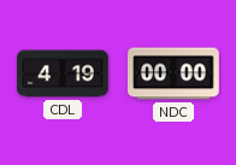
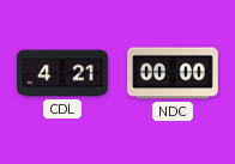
CDL: 4:19 -> 4:21 (62, 73)
